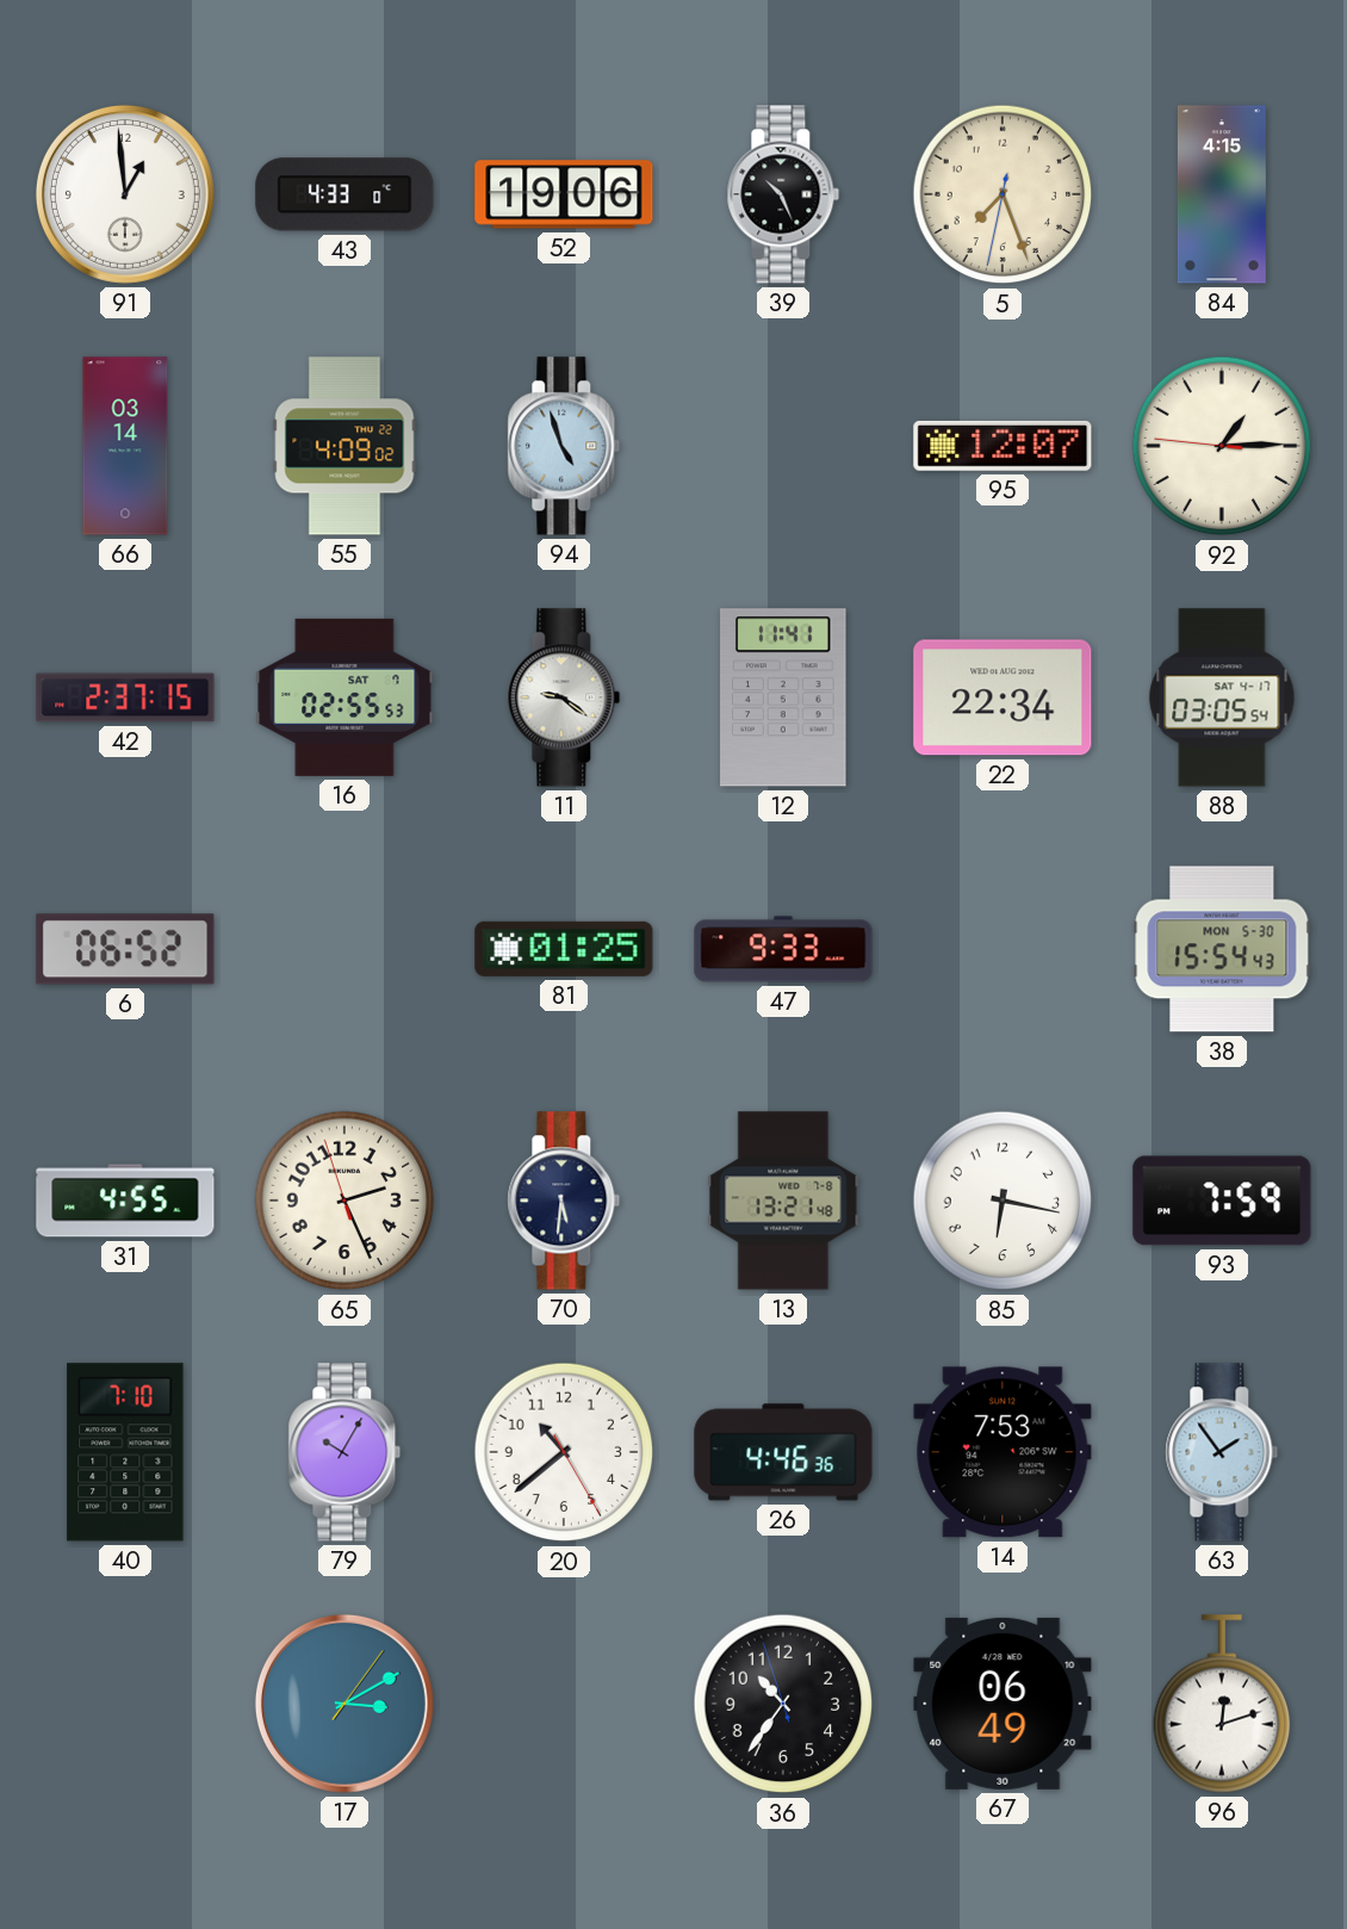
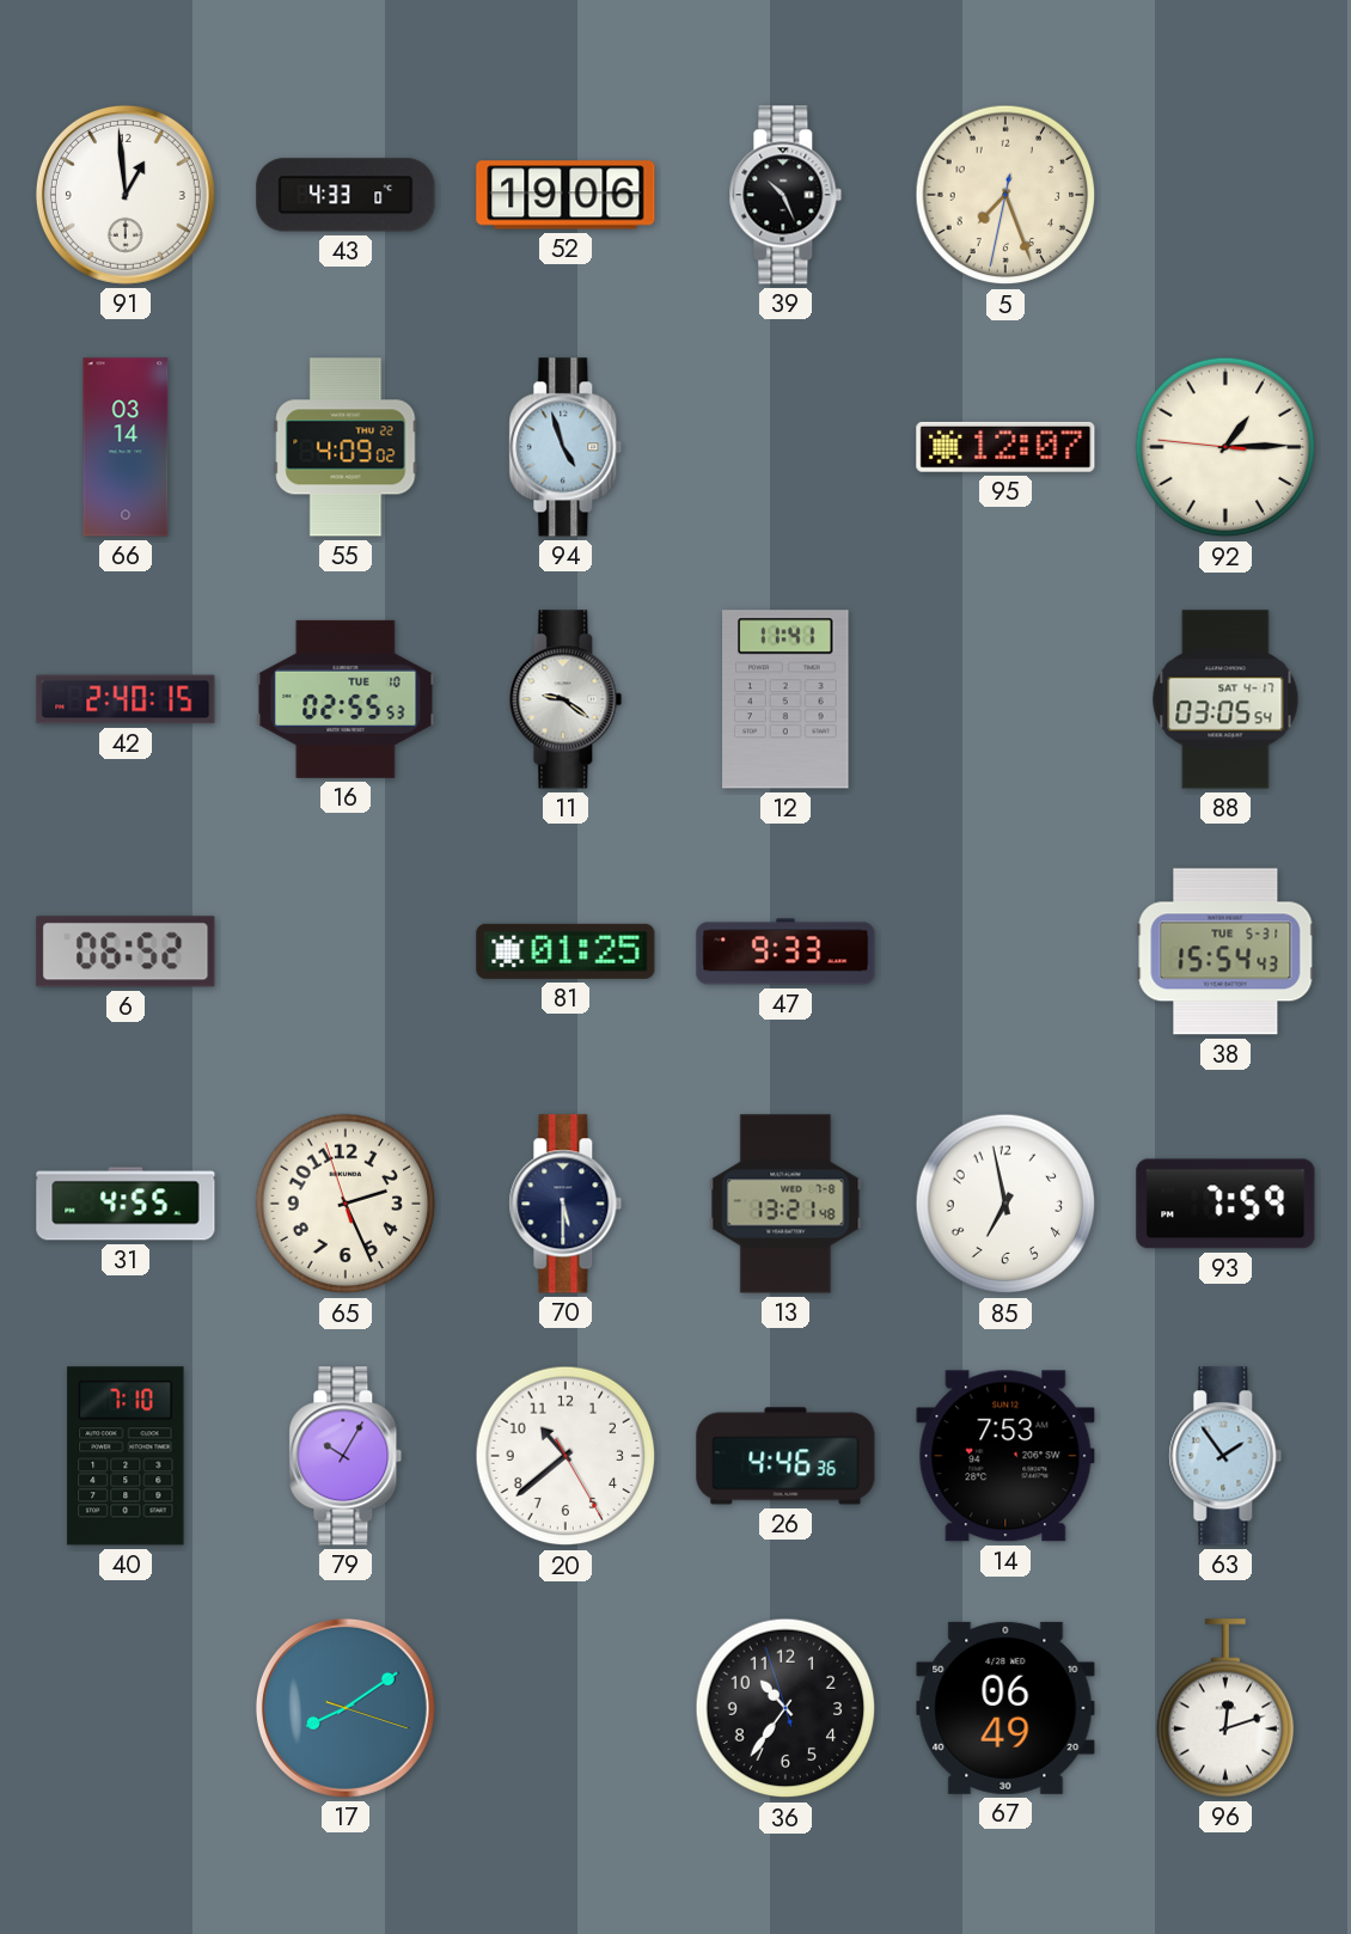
84: 4:15 -> none (1222, 194)
42: 2:37 -> 2:40 (126, 699)
16 date: SAT 7 -> TUE 10 (346, 699)
22: 22:34 -> none (1003, 697)
38 date: MON 5-30 -> TUE 5-31 (1225, 951)
70: 5:31 -> 5:30 (566, 1204)
85: 6:17 -> 6:58 (1005, 1204)
17: 3:10 -> 8:09 (346, 1708)
